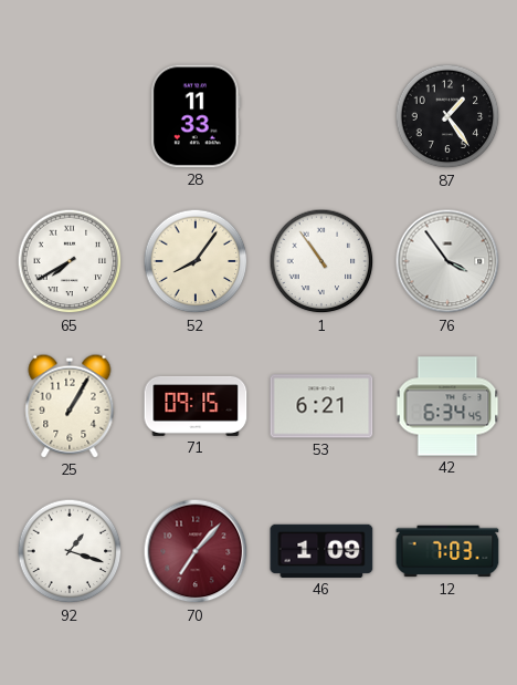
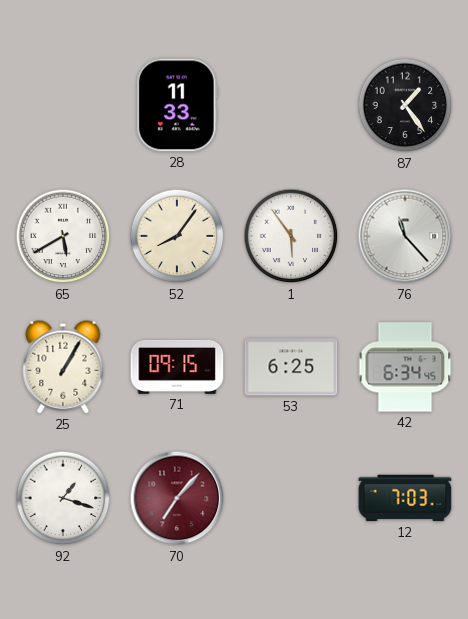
65: 7:40 -> 5:40 (63, 236)
1: 10:54 -> 5:54 (291, 236)
76: 3:54 -> 11:23 (405, 236)
53: 6:21 -> 6:25 (291, 367)
46: 1:09 -> none (321, 551)
